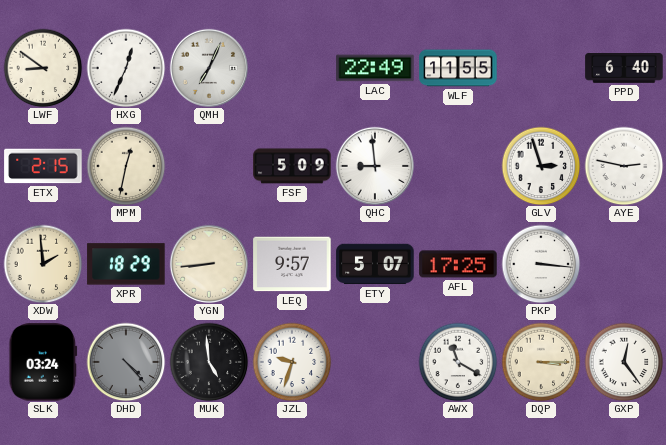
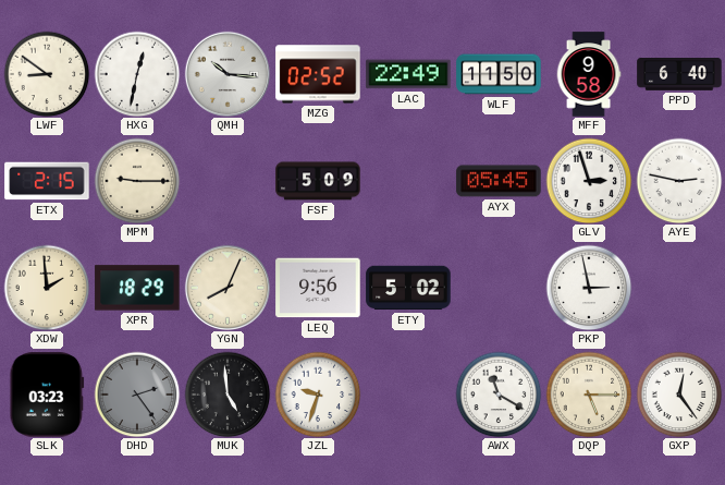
HXG: 12:34 -> 12:32 (137, 74)
QMH: 7:04 -> 10:16 (226, 73)
MZG: none -> 02:52 (318, 74)
WLF: 11:55 -> 11:50 (499, 74)
MFF: none -> 9:58 (589, 74)
MPM: 12:32 -> 9:15 (137, 181)
QHC: 8:59 -> none (374, 165)
AYX: none -> 05:45 (499, 181)
YGN: 8:44 -> 8:04 (226, 287)
LEQ: 9:57 -> 9:56 (318, 288)
ETY: 5:07 -> 5:02 (408, 288)
AFL: 17:25 -> none (458, 264)
PKP: 3:16 -> 2:58 (589, 288)
SLK: 03:24 -> 03:23 (47, 395)
DHD: 4:23 -> 2:24 (137, 395)
DQP: 3:15 -> 5:15 (589, 395)
